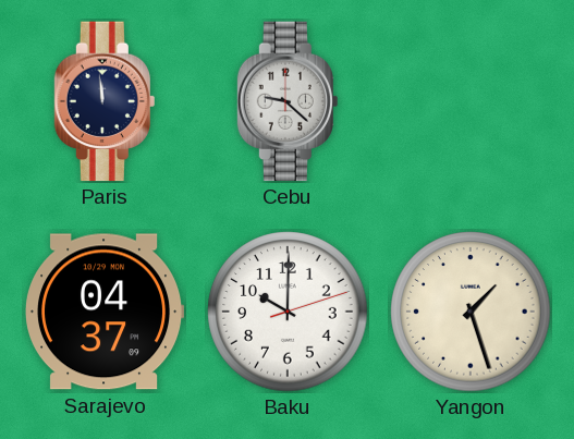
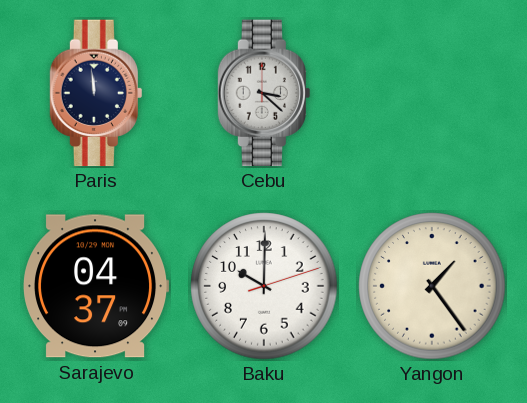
Cebu: 9:22 -> 3:22 (264, 93)
Yangon: 1:27 -> 1:24 (432, 286)
